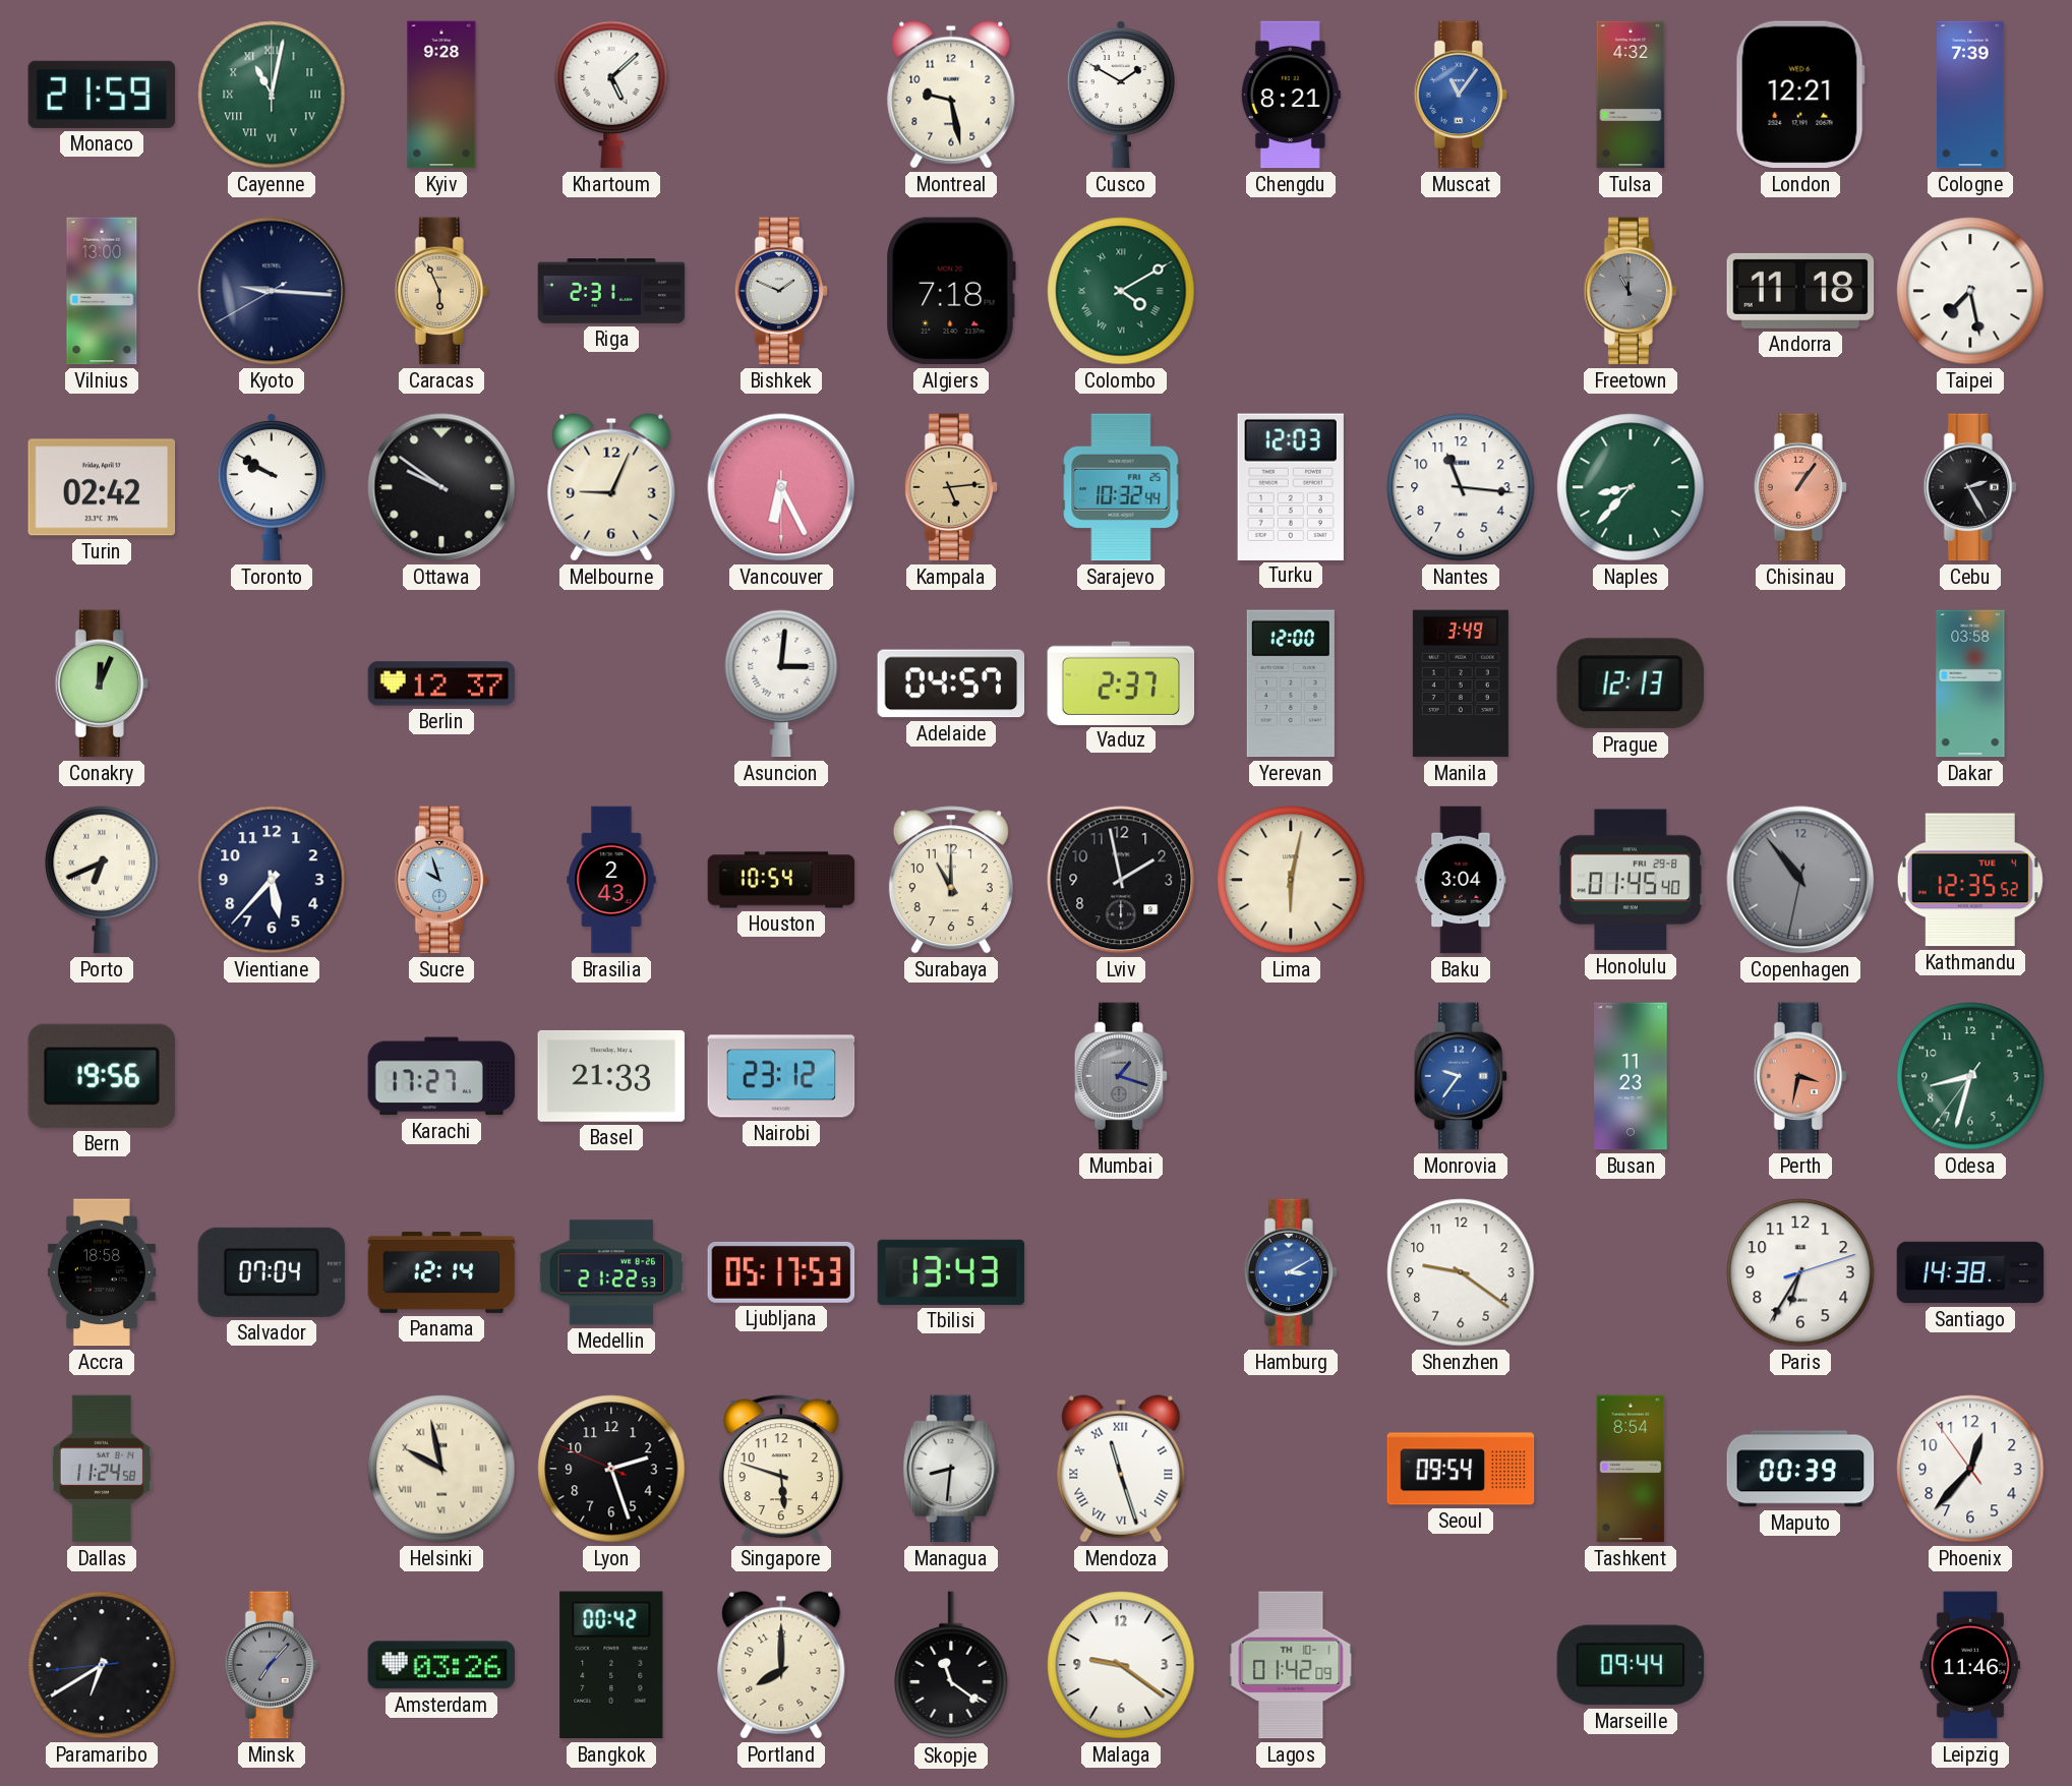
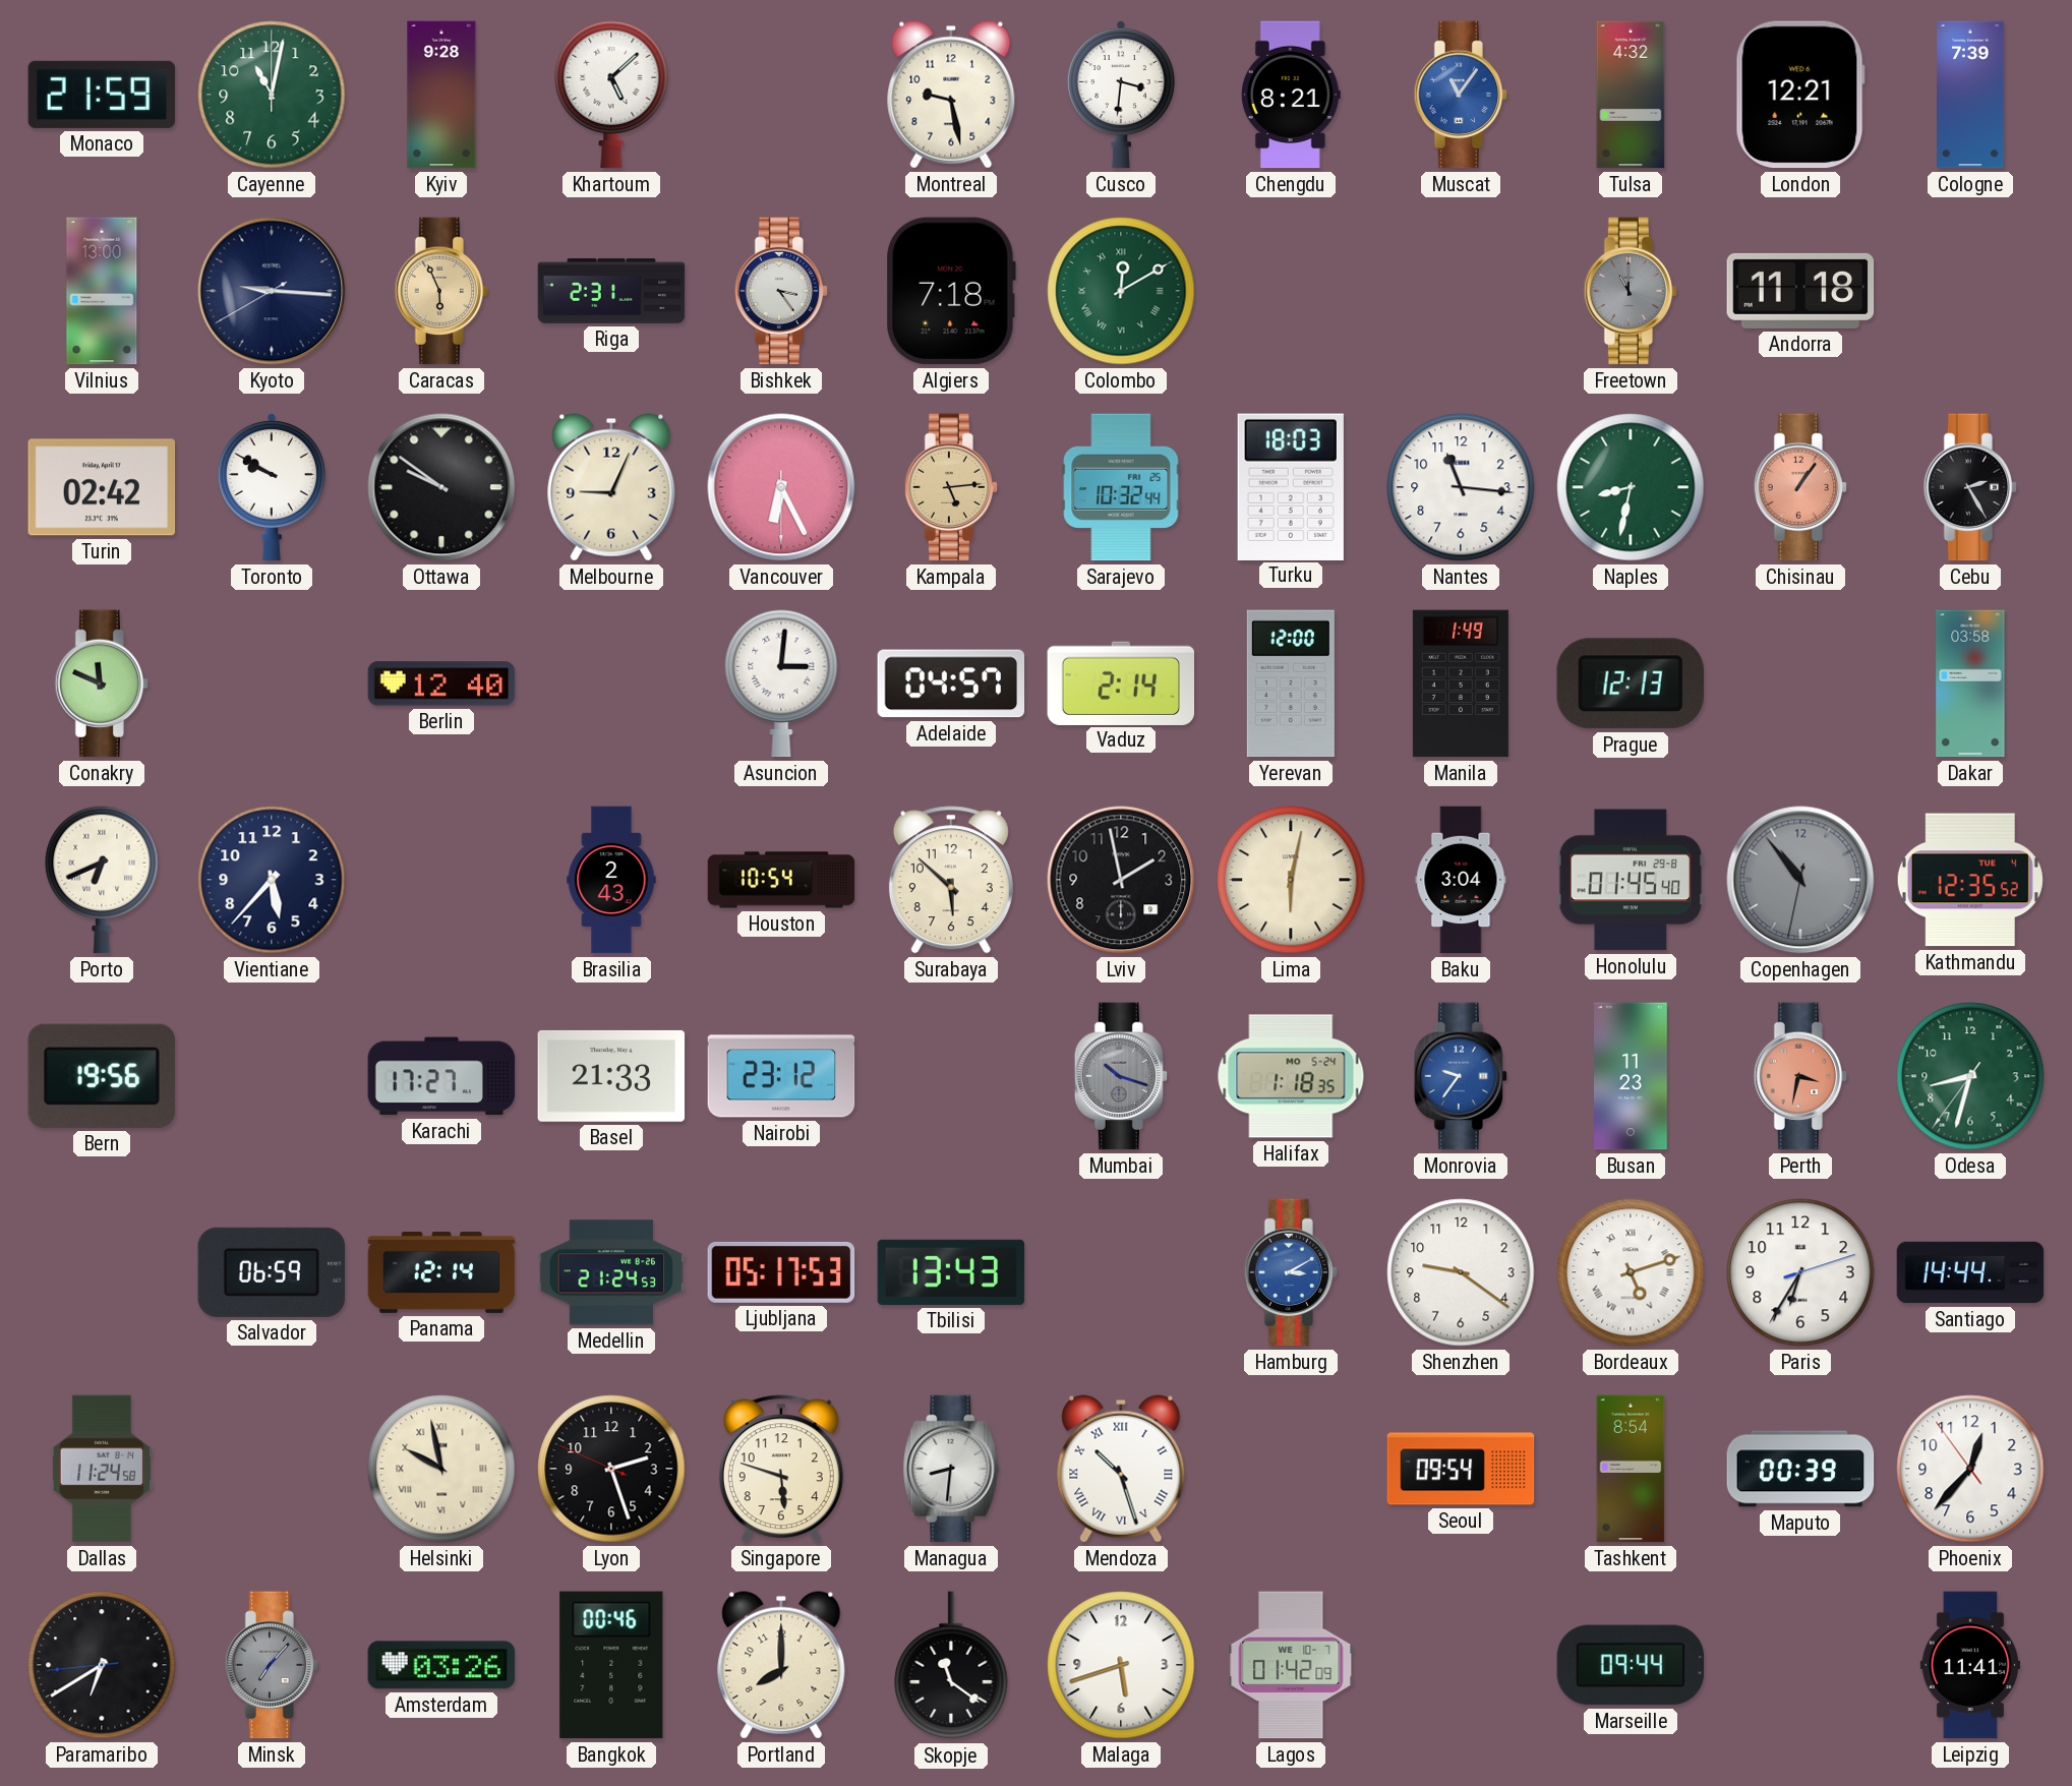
Cayenne numerals: Roman -> Arabic (272, 95)
Cusco: 1:50 -> 3:31 (1121, 95)
Bishkek: 1:49 -> 3:24 (781, 291)
Colombo: 4:10 -> 12:10 (1121, 291)
Taipei: 7:28 -> none (1970, 291)
Turku: 12:03 -> 18:03 (1291, 486)
Naples: 8:37 -> 8:32 (1631, 487)
Conakry: 12:04 -> 11:49 (102, 683)
Berlin: 12:37 -> 12:40 (441, 683)
Vaduz: 2:37 -> 2:14 (1121, 682)
Manila: 3:49 -> 1:49 (1461, 683)
Sucre: 9:57 -> none (441, 880)
Surabaya: 11:00 -> 5:52 (951, 880)
Mumbai: 1:18 -> 10:18 (1121, 1076)
Halifax: none -> 1:18 (1291, 1076)
Accra: 18:58 -> none (102, 1272)
Salvador: 07:04 -> 06:59 (272, 1272)
Medellin: 21:22 -> 21:24 (611, 1272)
Bordeaux: none -> 5:12 (1631, 1272)
Santiago: 14:38 -> 14:44 (1970, 1272)
Mendoza: 11:27 -> 10:27 (1121, 1469)
Bangkok: 00:42 -> 00:46 (611, 1665)
Malaga: 9:21 -> 5:42 (1121, 1665)
Lagos date: TH 10-1 -> WE 10-7 (1291, 1665)
Leipzig: 11:46 -> 11:41 (1970, 1665)
